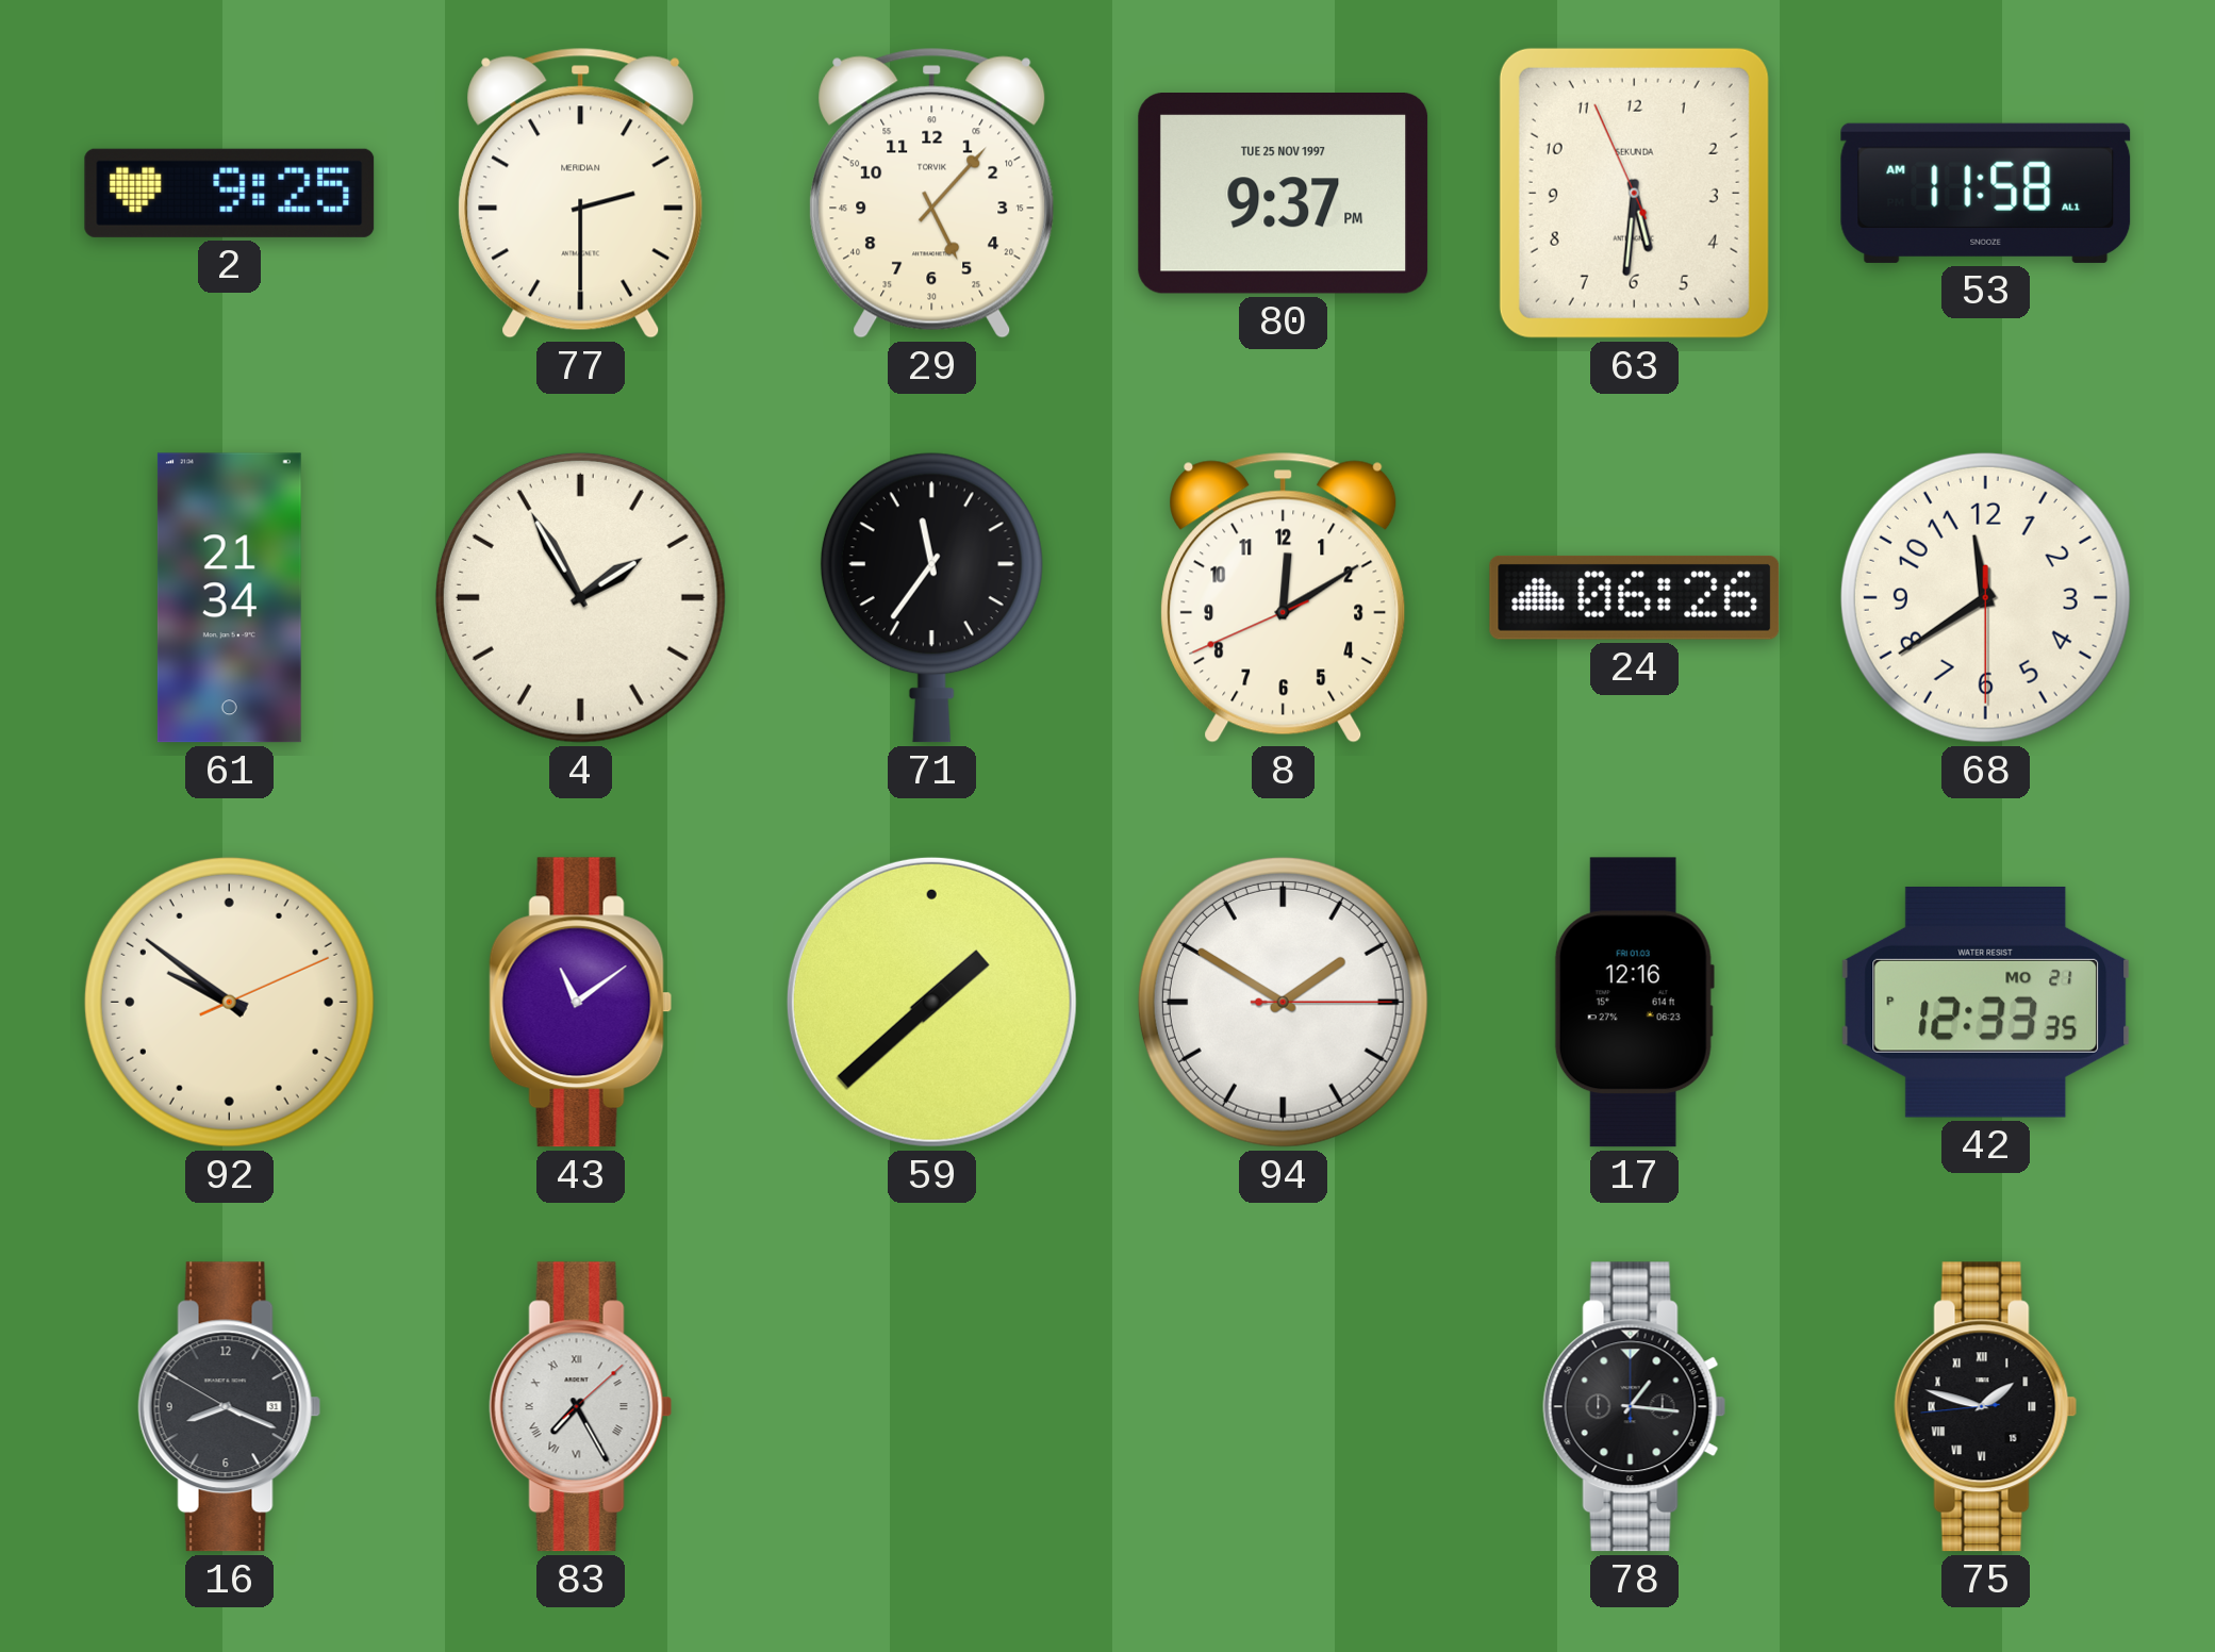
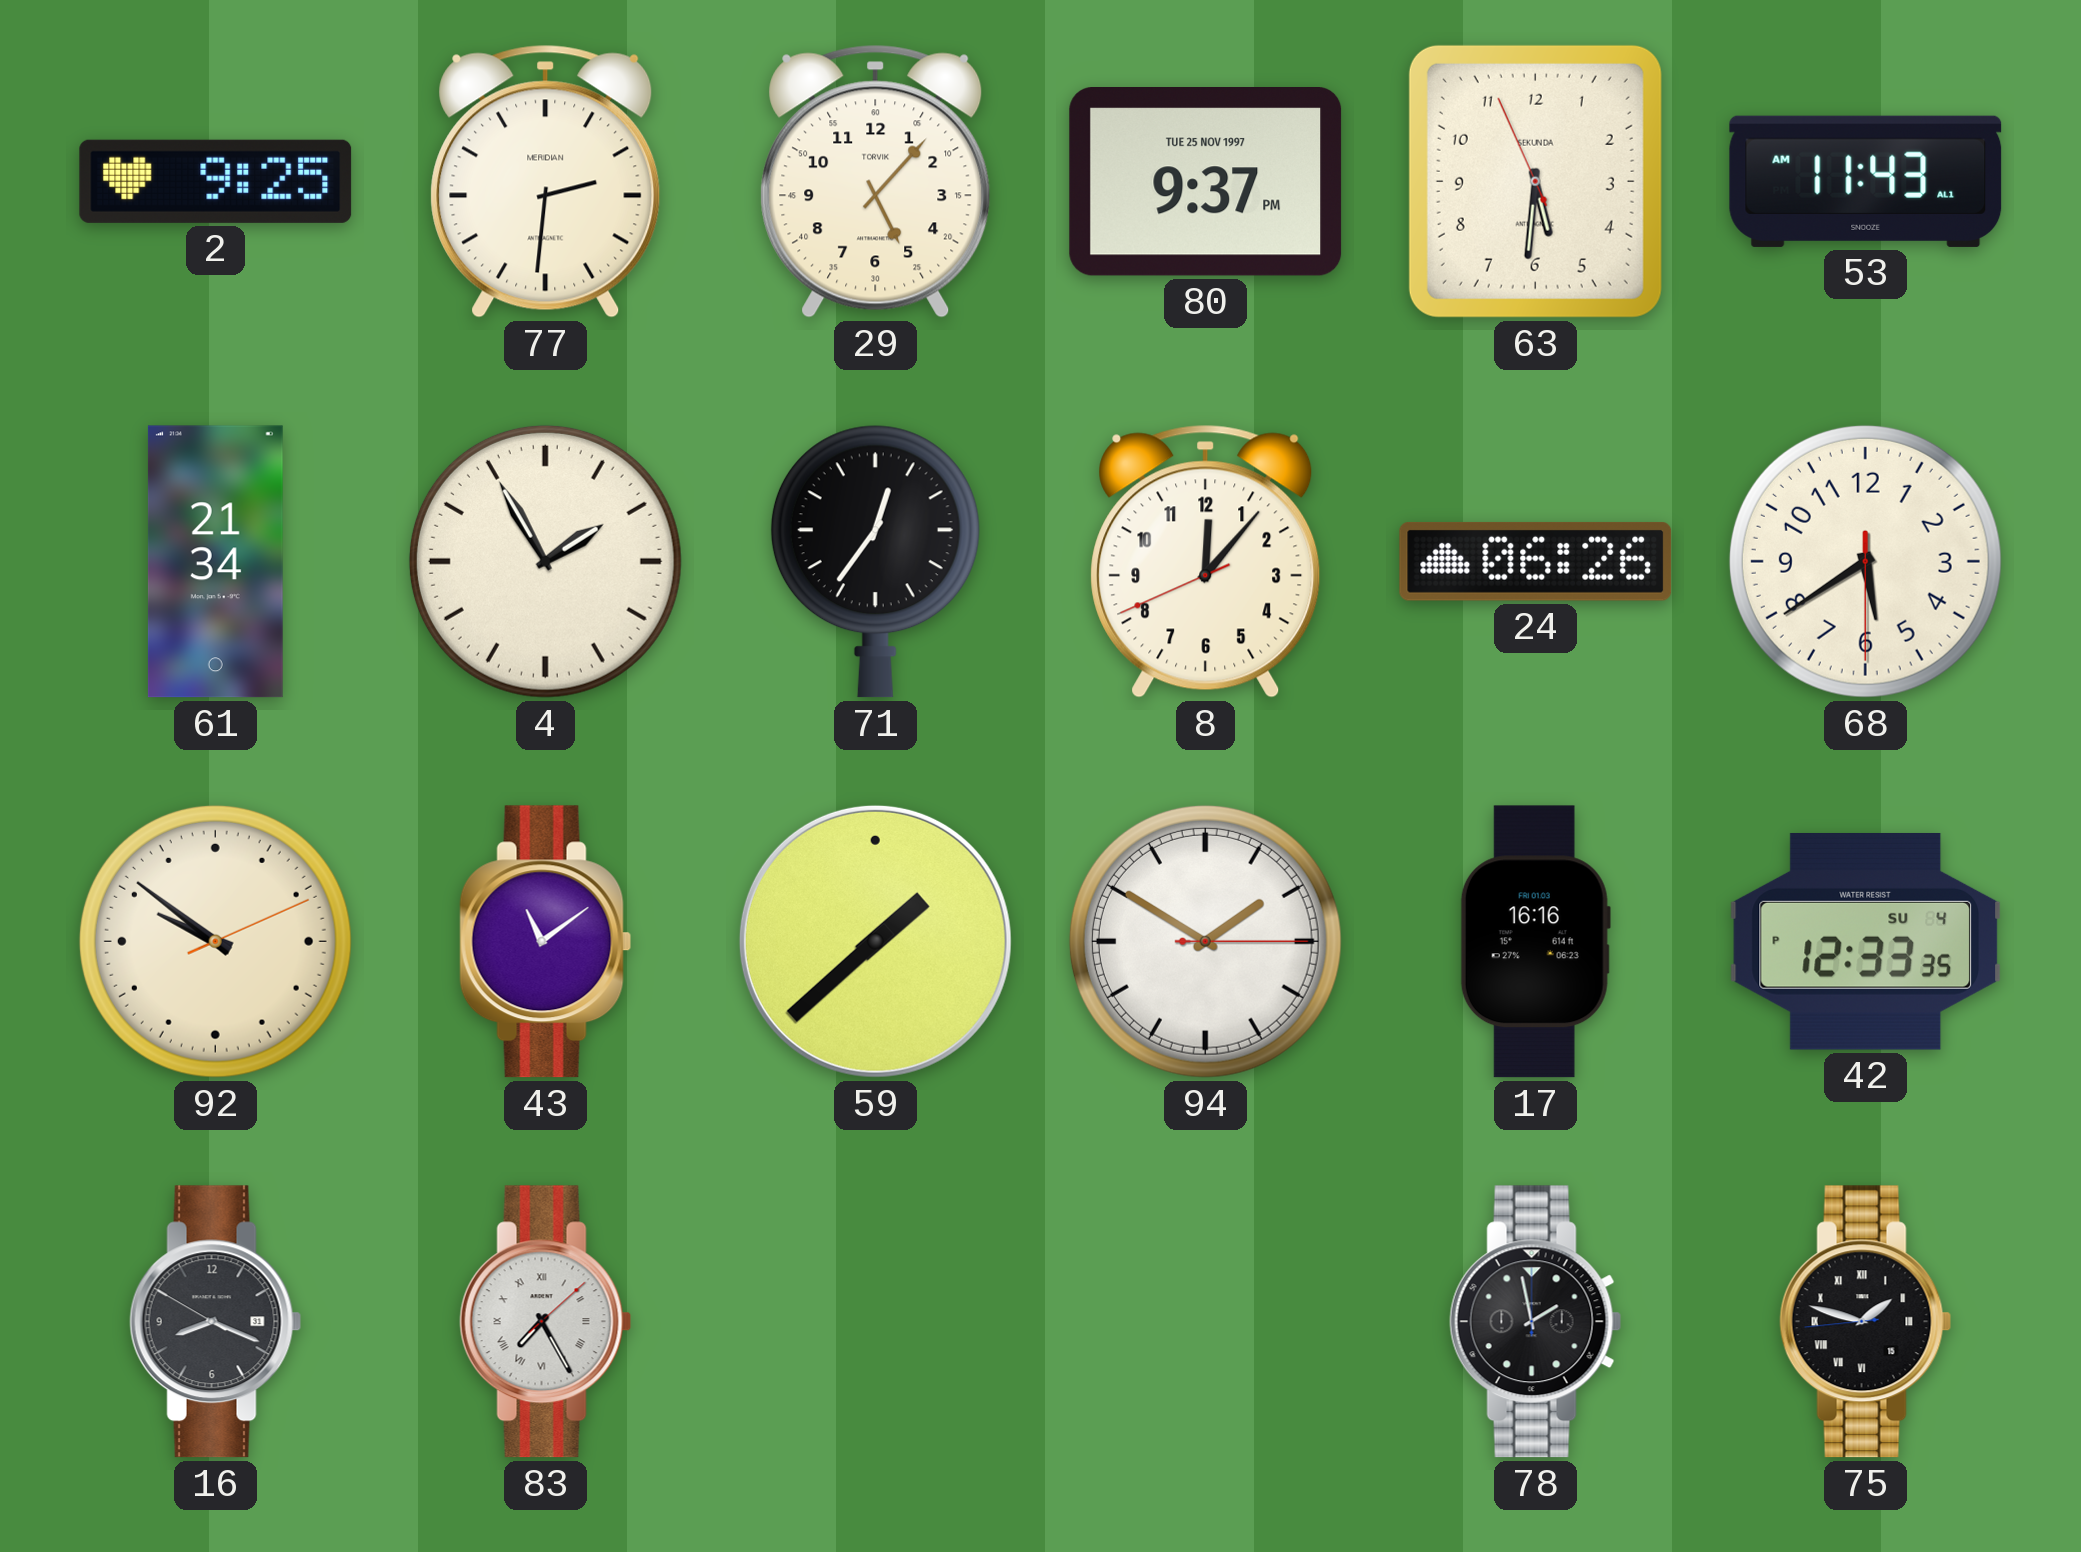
77: 2:30 -> 2:31 (546, 181)
53: 11:58 -> 11:43 (1866, 181)
71: 11:36 -> 12:36 (875, 561)
8: 12:09 -> 12:06 (1206, 561)
68: 11:39 -> 5:39 (1865, 561)
17: 12:16 -> 16:16 (1535, 942)
42 date: MO 21 -> SU 4 (1866, 941)
78: 1:16 -> 1:58 (1536, 1322)
